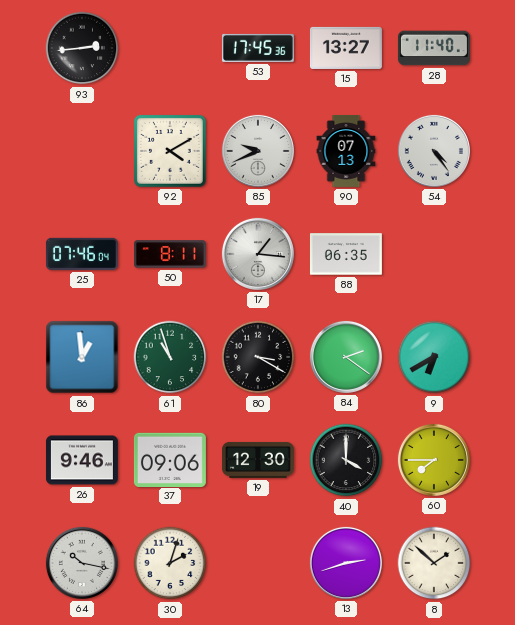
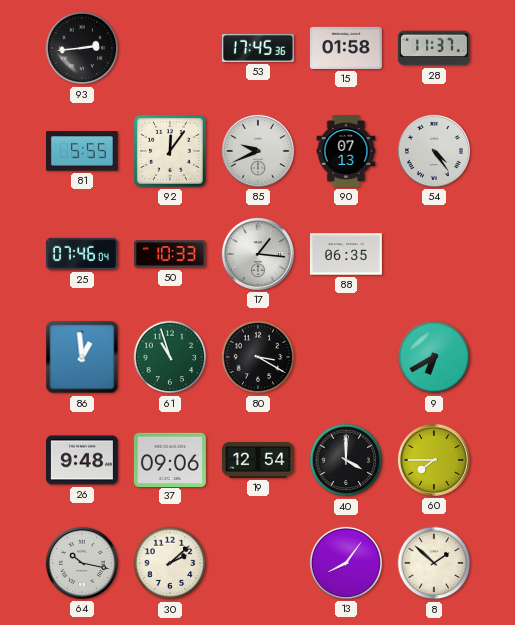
15: 13:27 -> 01:58 (346, 48)
28: 11:40 -> 11:37 (434, 48)
81: none -> 5:55 (82, 151)
92: 4:10 -> 12:06 (170, 151)
50: 8:11 -> 10:33 (170, 254)
84: 2:21 -> none (346, 357)
26: 9:46 -> 9:48 (82, 460)
19: 12:30 -> 12:54 (258, 460)
30: 2:03 -> 2:08 (170, 563)
13: 2:42 -> 8:06 (346, 563)
